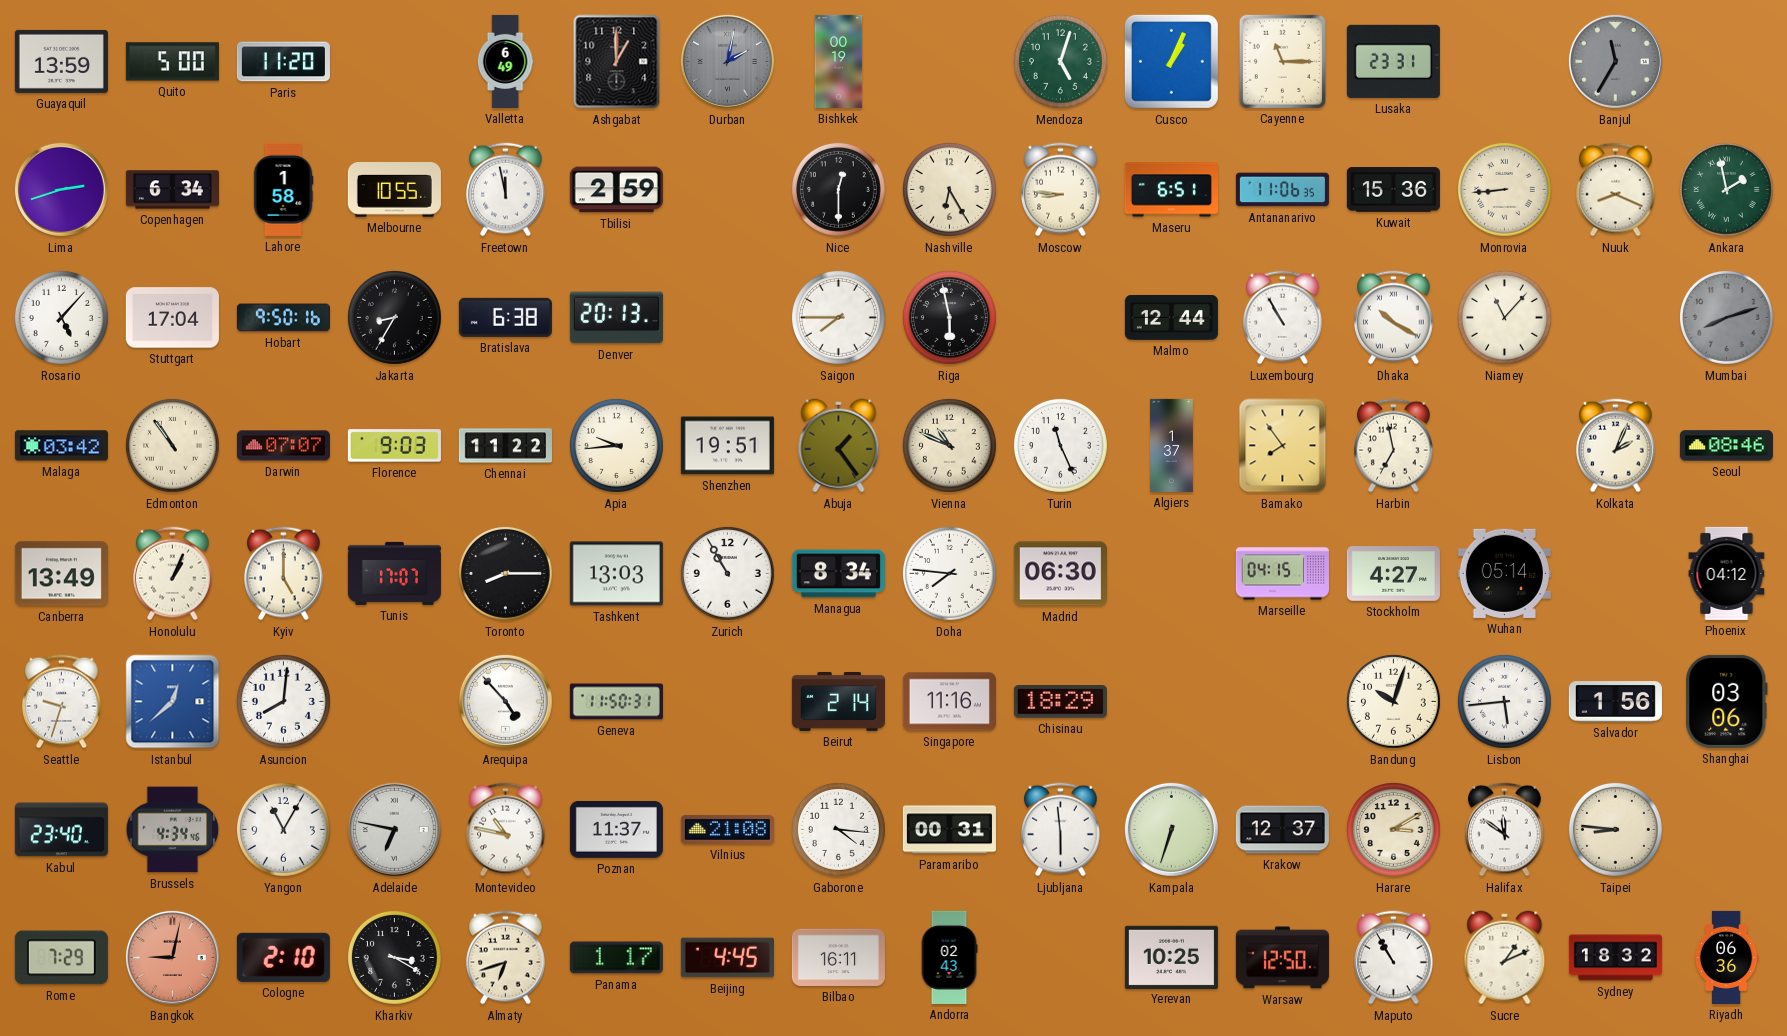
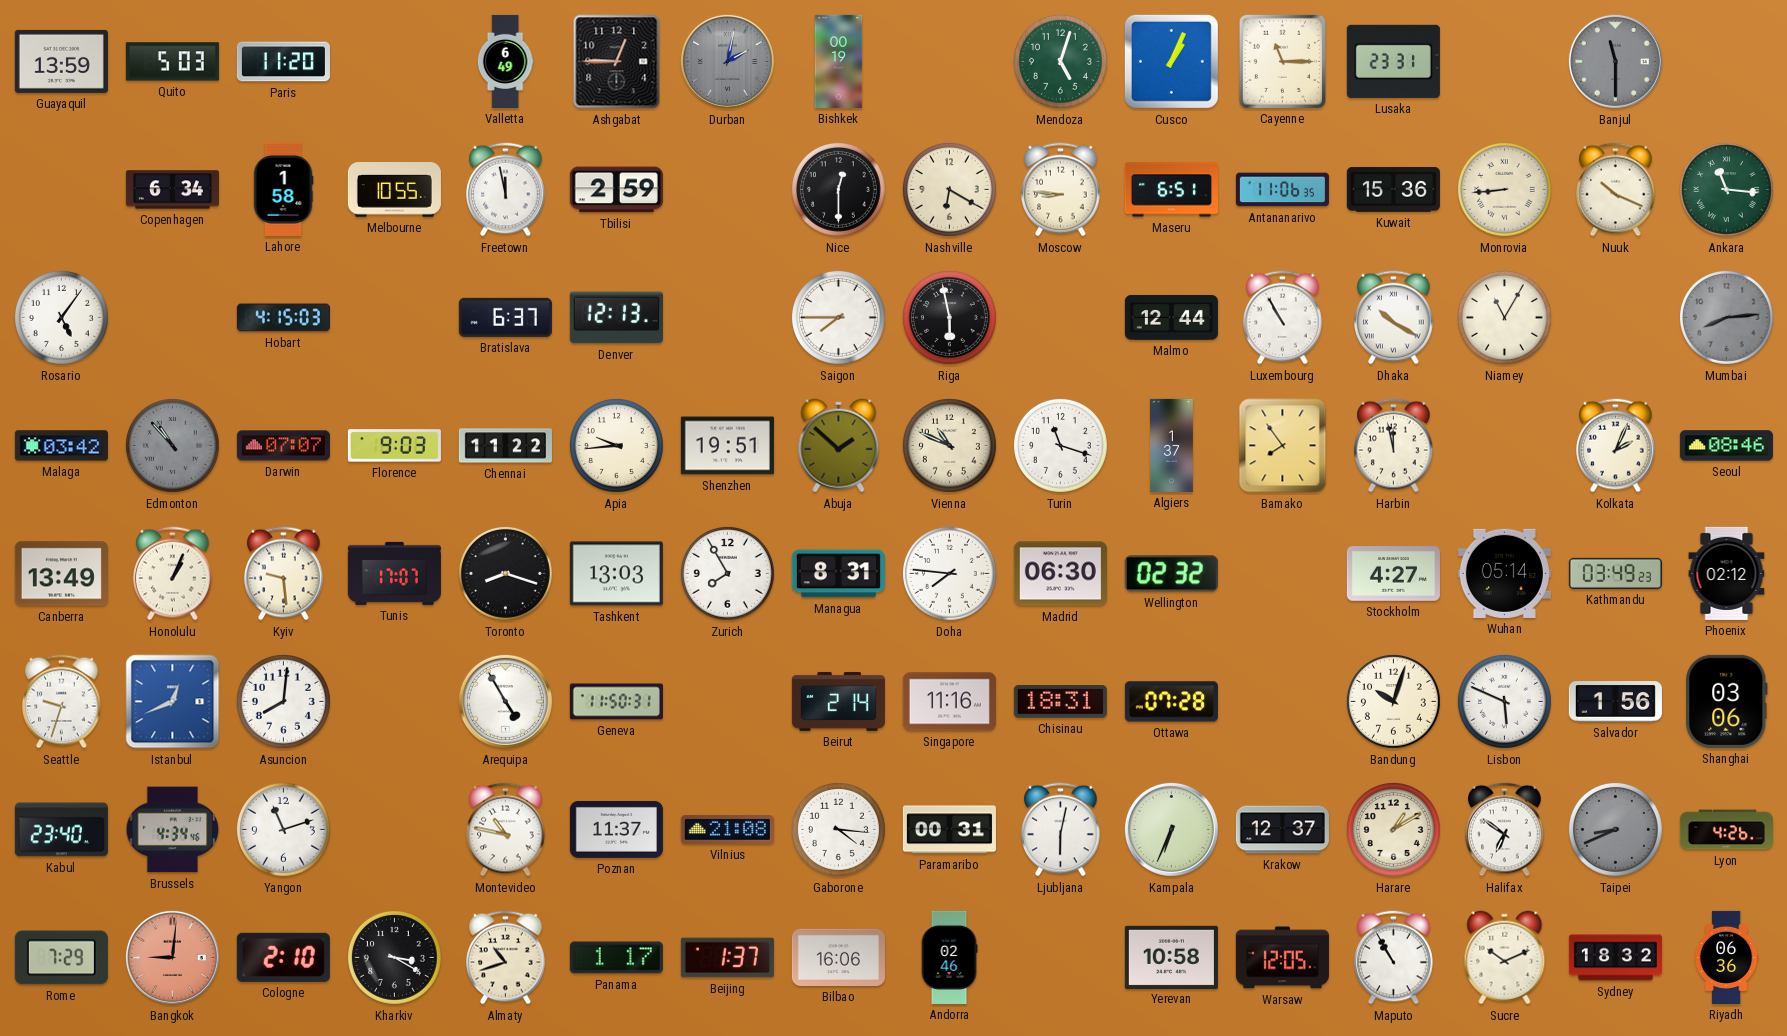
Quito: 5:00 -> 5:03 (172, 62)
Ashgabat: 1:00 -> 12:45 (617, 62)
Banjul: 11:35 -> 11:30 (1615, 61)
Lima: 2:42 -> none (61, 189)
Nashville: 6:25 -> 6:20 (949, 189)
Nuuk: 8:19 -> 10:19 (1616, 190)
Ankara: 1:58 -> 11:16 (1726, 189)
Rosario: 5:07 -> 5:06 (61, 317)
Stuttgart: 17:04 -> none (172, 318)
Hobart: 9:50 -> 4:15 (283, 318)
Jakarta: 8:35 -> none (394, 317)
Bratislava: 6:38 -> 6:37 (505, 317)
Denver: 20:13 -> 12:13 (616, 318)
Niamey: 11:07 -> 11:05 (1504, 317)
Mumbai: 8:12 -> 8:14 (1726, 317)
Edmonton: 10:54 -> 10:53 (172, 445)
Edmonton dial: cream -> grey (172, 445)
Abuja: 1:24 -> 1:52 (839, 446)
Turin: 11:26 -> 11:18 (1060, 445)
Harbin: 6:58 -> 11:58 (1394, 446)
Kyiv: 5:00 -> 9:29 (284, 574)
Toronto: 8:15 -> 8:18 (505, 573)
Zurich: 10:55 -> 7:55 (727, 573)
Managua: 8:34 -> 8:31 (838, 574)
Wellington: none -> 02:32 (1171, 574)
Marseille: 04:15 -> none (1282, 574)
Kathmandu: none -> 03:49 (1615, 573)
Phoenix: 04:12 -> 02:12 (1727, 573)
Istanbul: 12:38 -> 12:41 (173, 702)
Arequipa: 4:53 -> 4:55 (505, 701)
Chisinau: 18:29 -> 18:31 (1060, 702)
Ottawa: none -> 07:28 (1171, 702)
Lisbon: 5:44 -> 5:49 (1504, 701)
Yangon: 11:05 -> 11:12 (283, 829)
Adelaide: 6:47 -> none (394, 829)
Ljubljana: 5:59 -> 6:02 (1061, 830)
Kampala: 6:33 -> 6:34 (1171, 829)
Harare: 3:10 -> 1:10 (1393, 829)
Halifax: 11:51 -> 6:51 (1505, 830)
Taipei: 8:46 -> 8:41 (1615, 829)
Taipei dial: cream -> grey (1615, 829)
Lyon: none -> 4:26 (1726, 830)
Bangkok: 9:02 -> 9:01 (172, 957)
Almaty: 6:42 -> 10:42 (506, 958)
Beijing: 4:45 -> 1:37 (727, 958)
Bilbao: 16:11 -> 16:06 (838, 957)
Andorra: 02:43 -> 02:46 (949, 957)
Yerevan: 10:25 -> 10:58 (1171, 957)
Warsaw: 12:50 -> 12:05 (1282, 958)
Sucre: 1:11 -> 10:11 (1505, 958)
